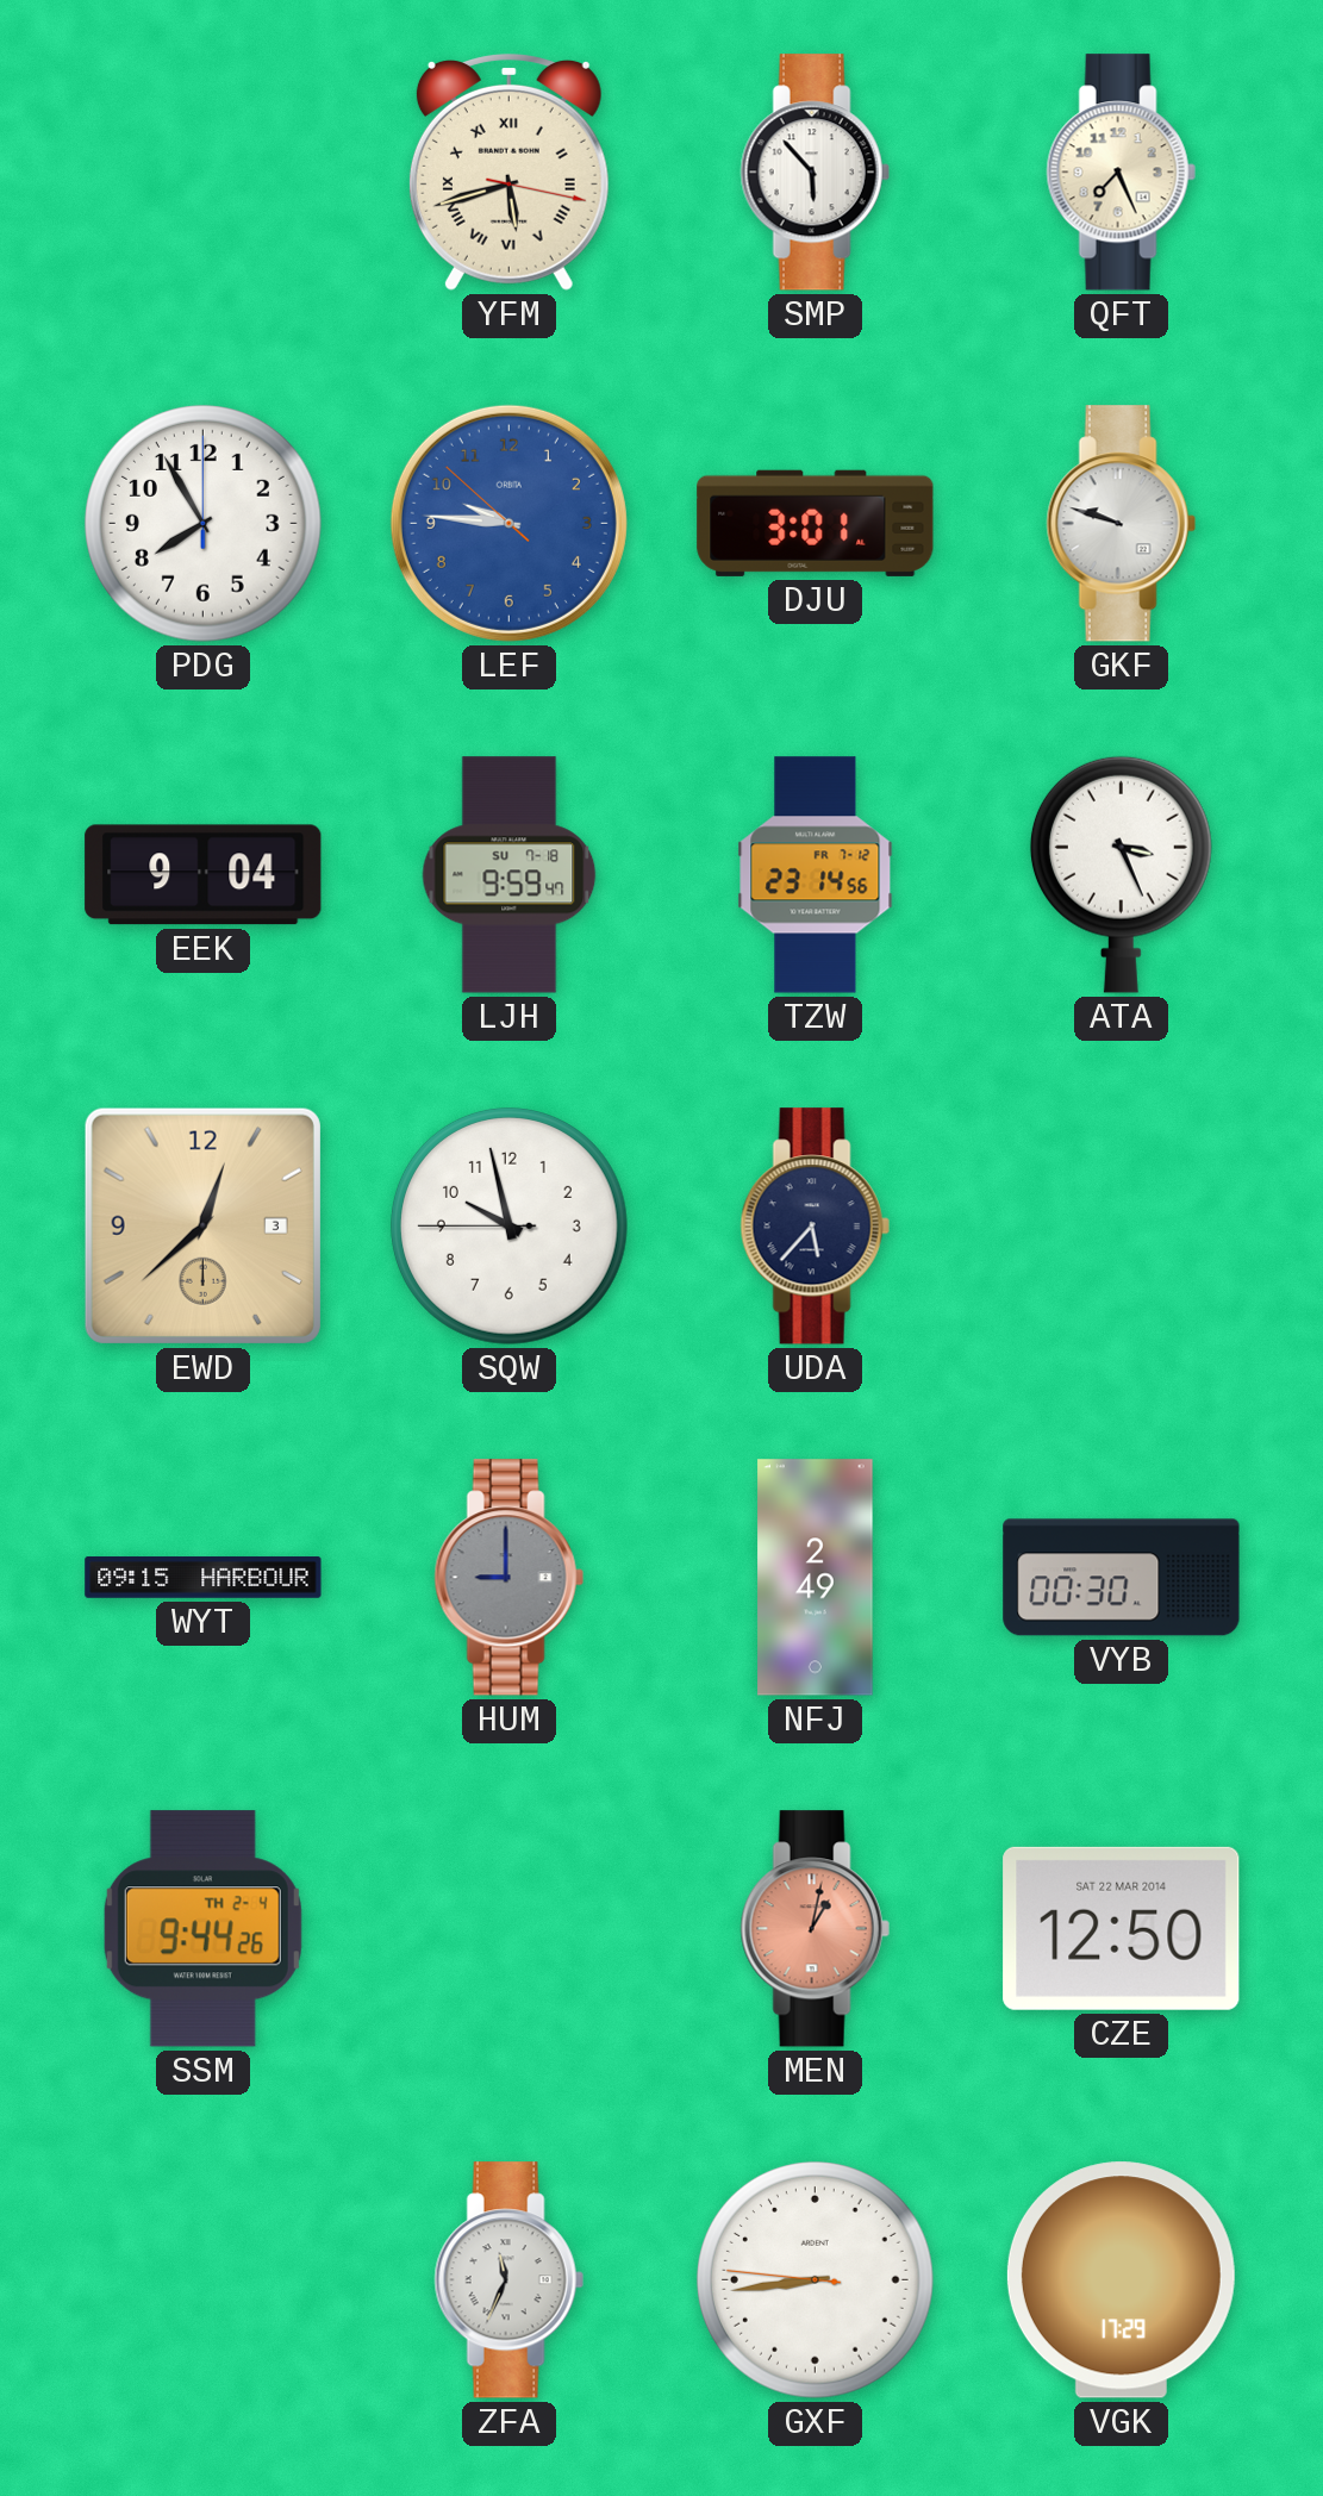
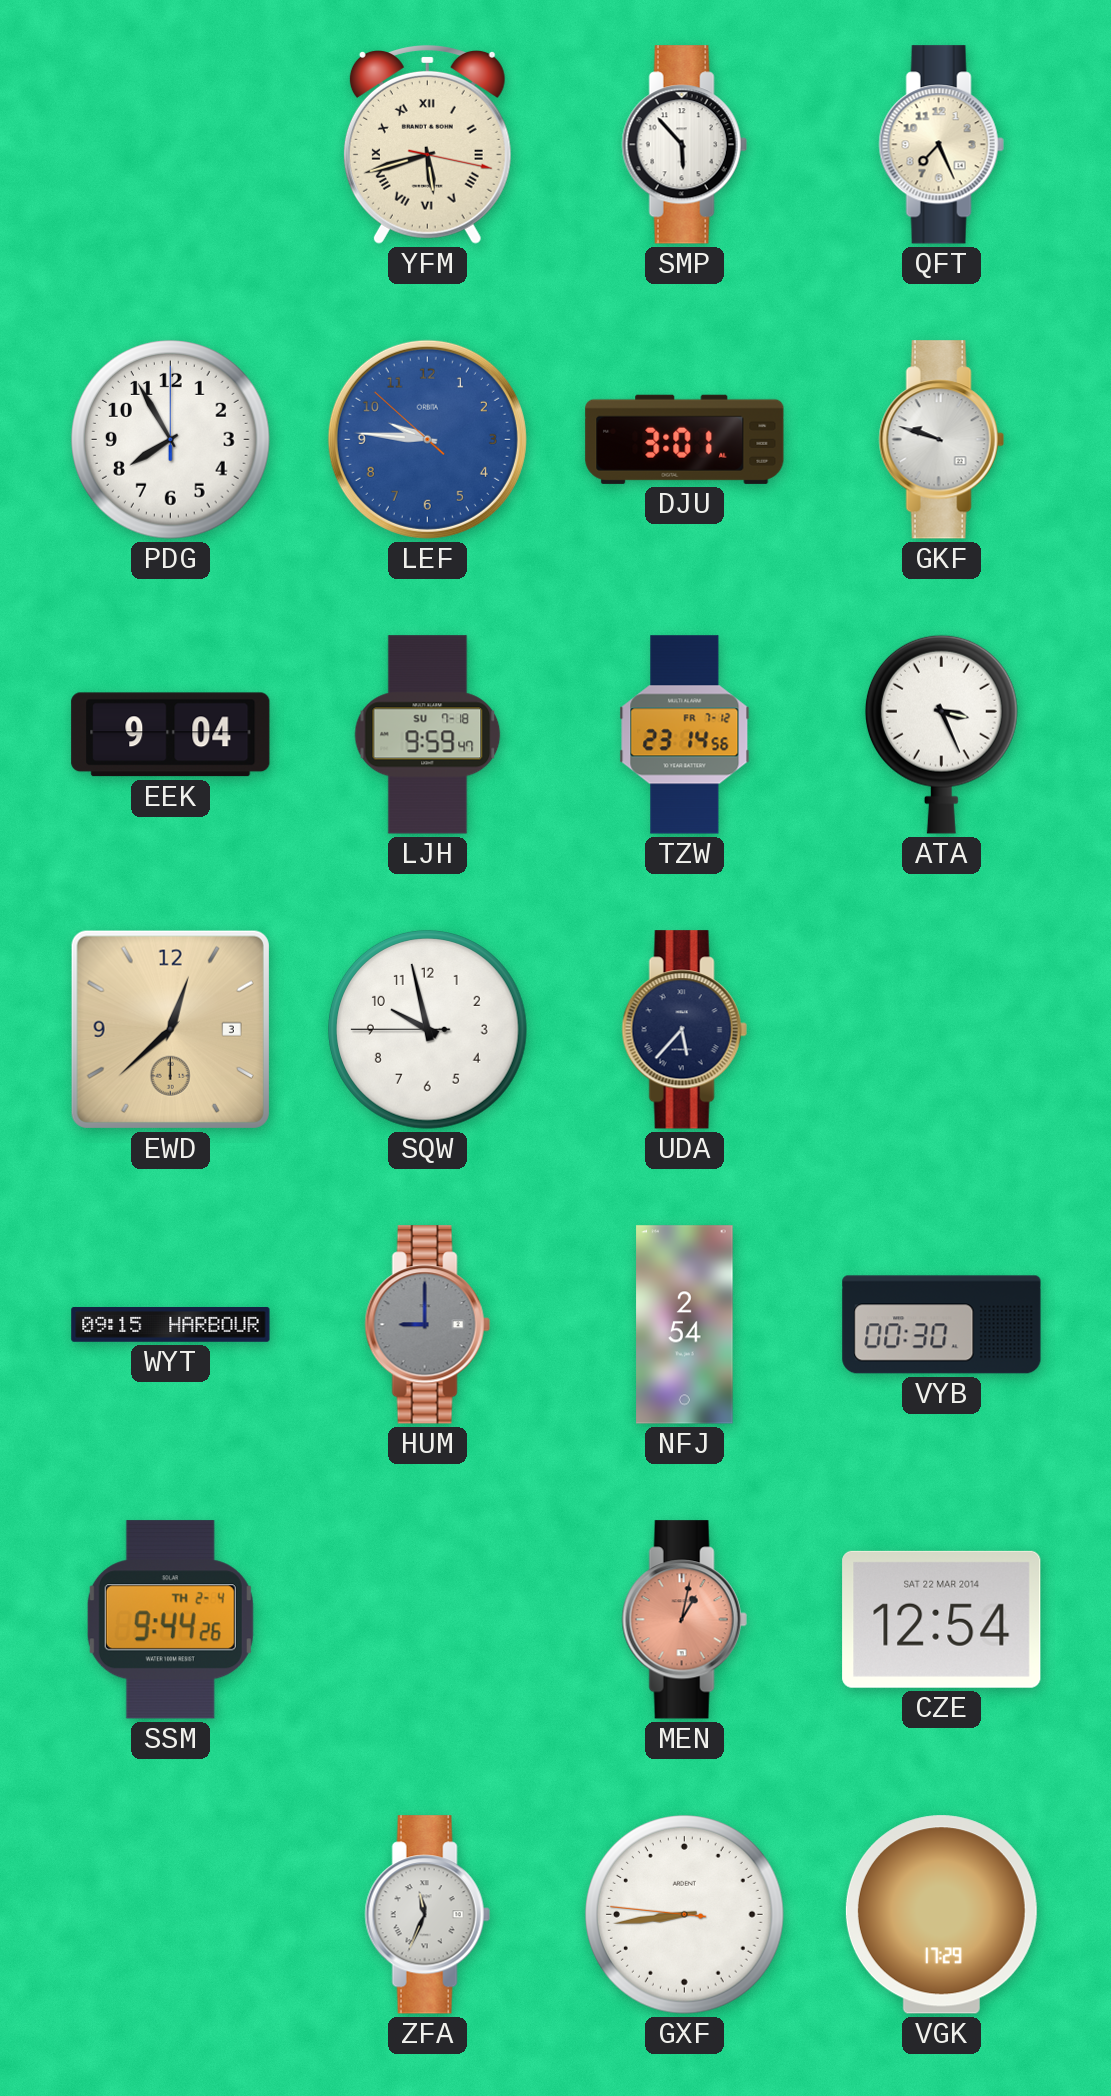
NFJ: 2:49 -> 2:54 (685, 1325)
CZE: 12:50 -> 12:54 (942, 1619)
